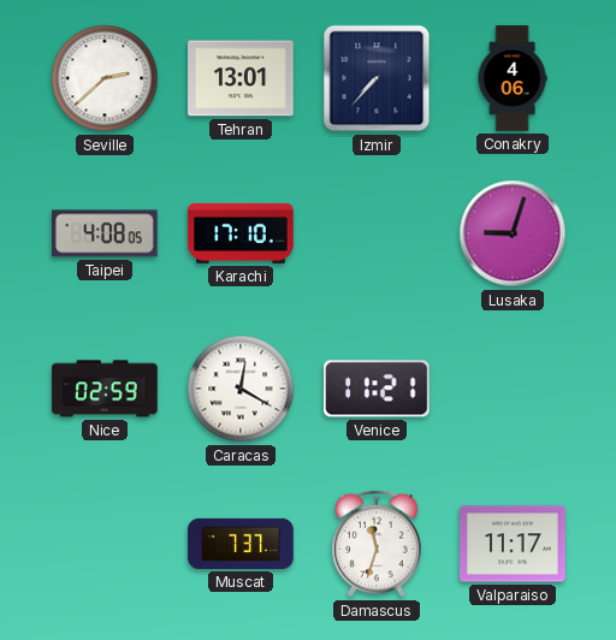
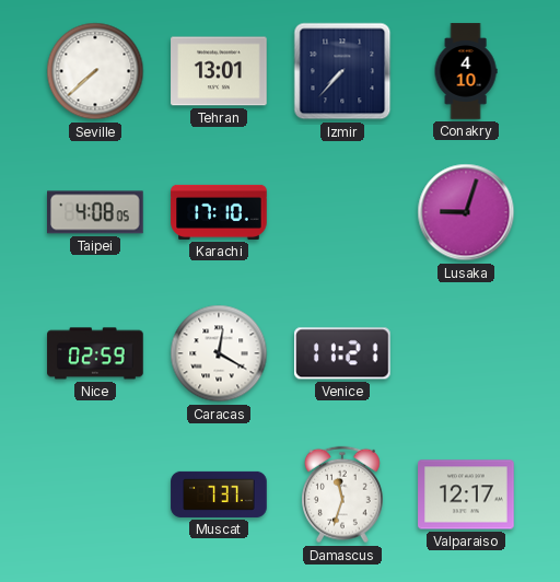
Seville: 2:38 -> 7:38 (95, 71)
Conakry: 4:06 -> 4:10 (466, 71)
Valparaiso: 11:17 -> 12:17 (466, 494)
